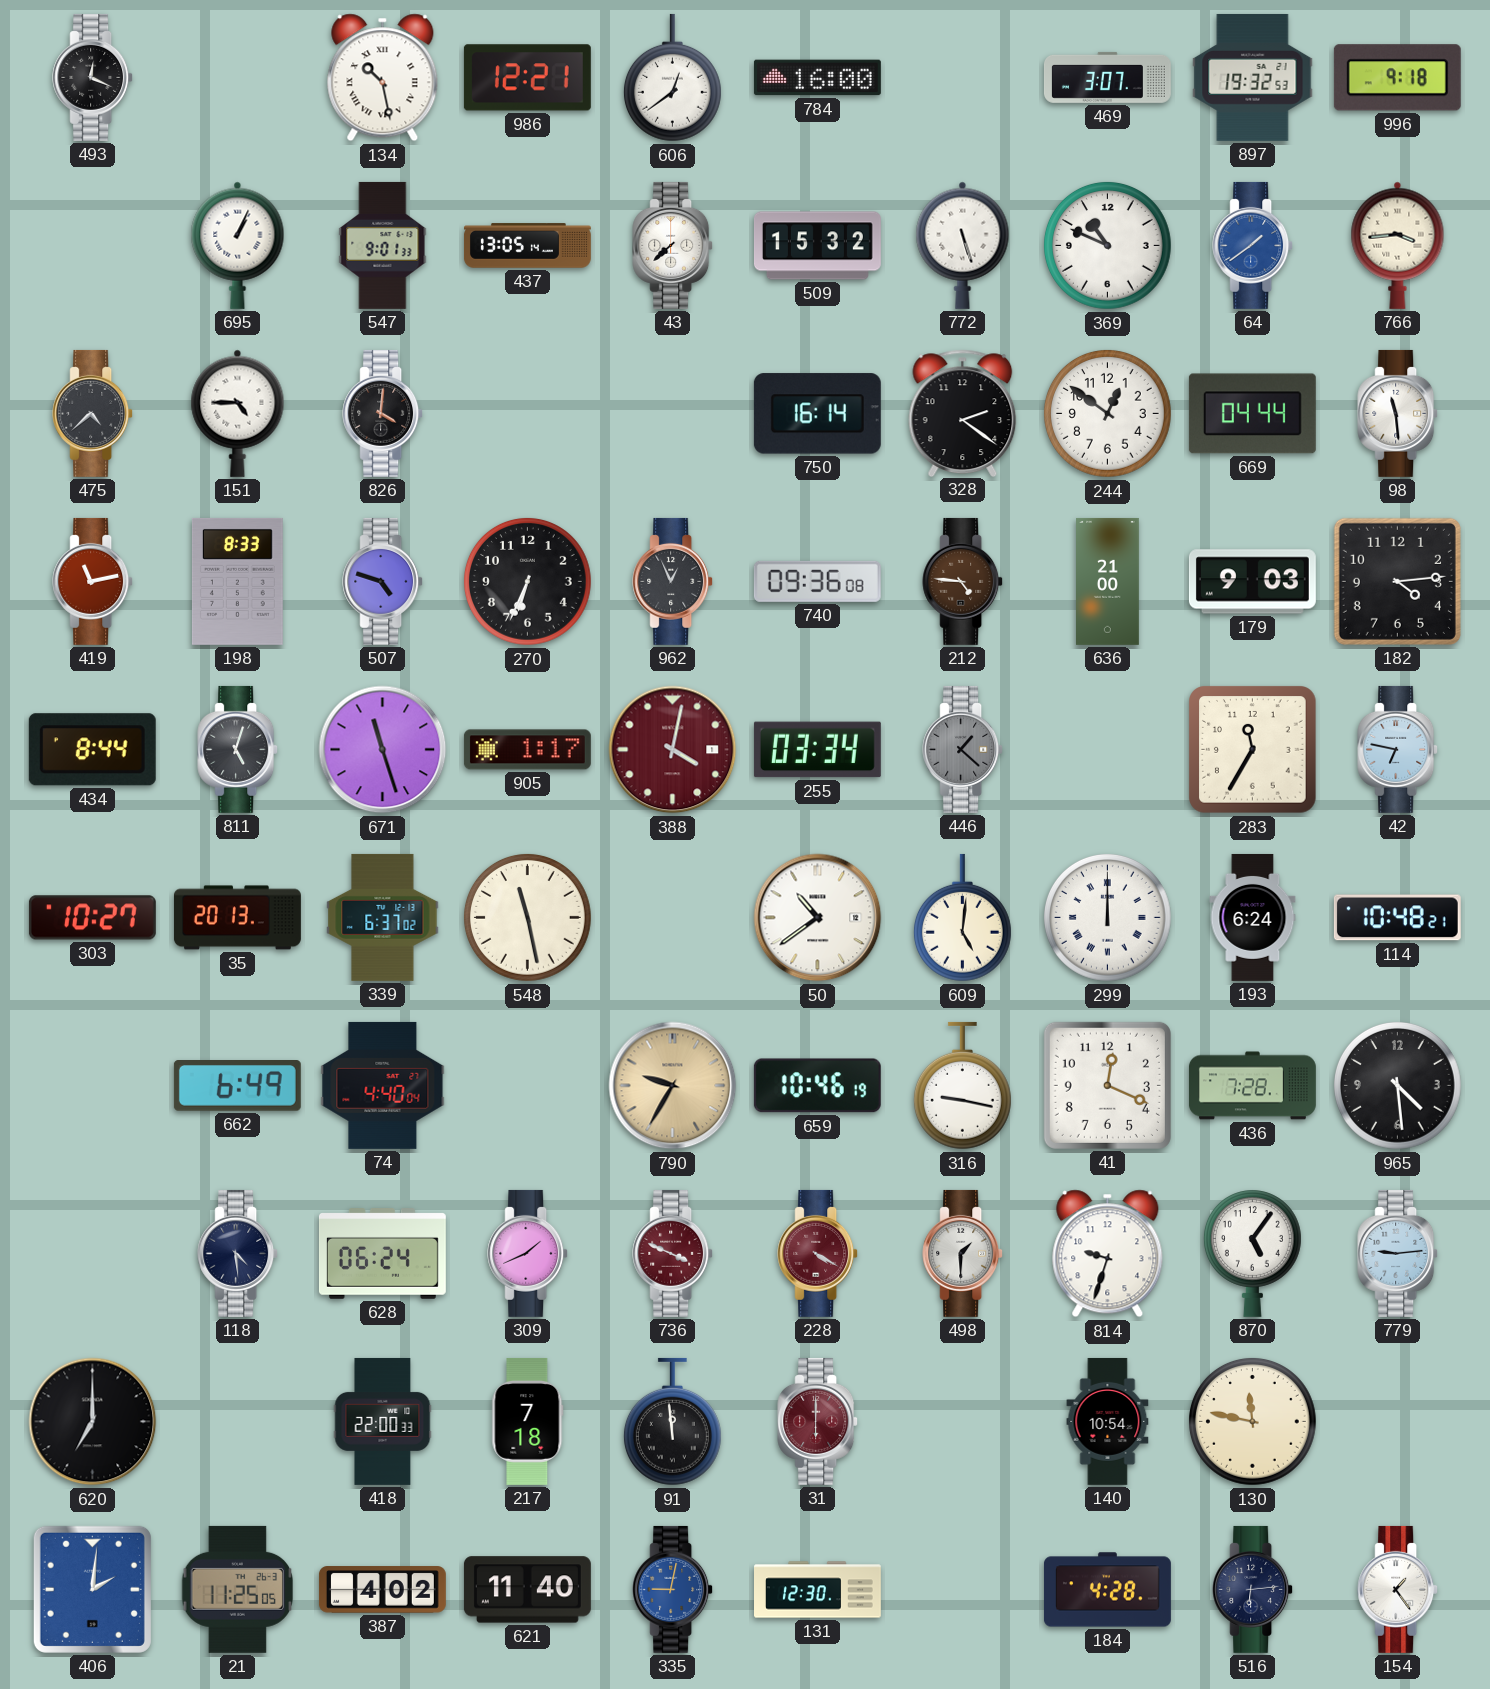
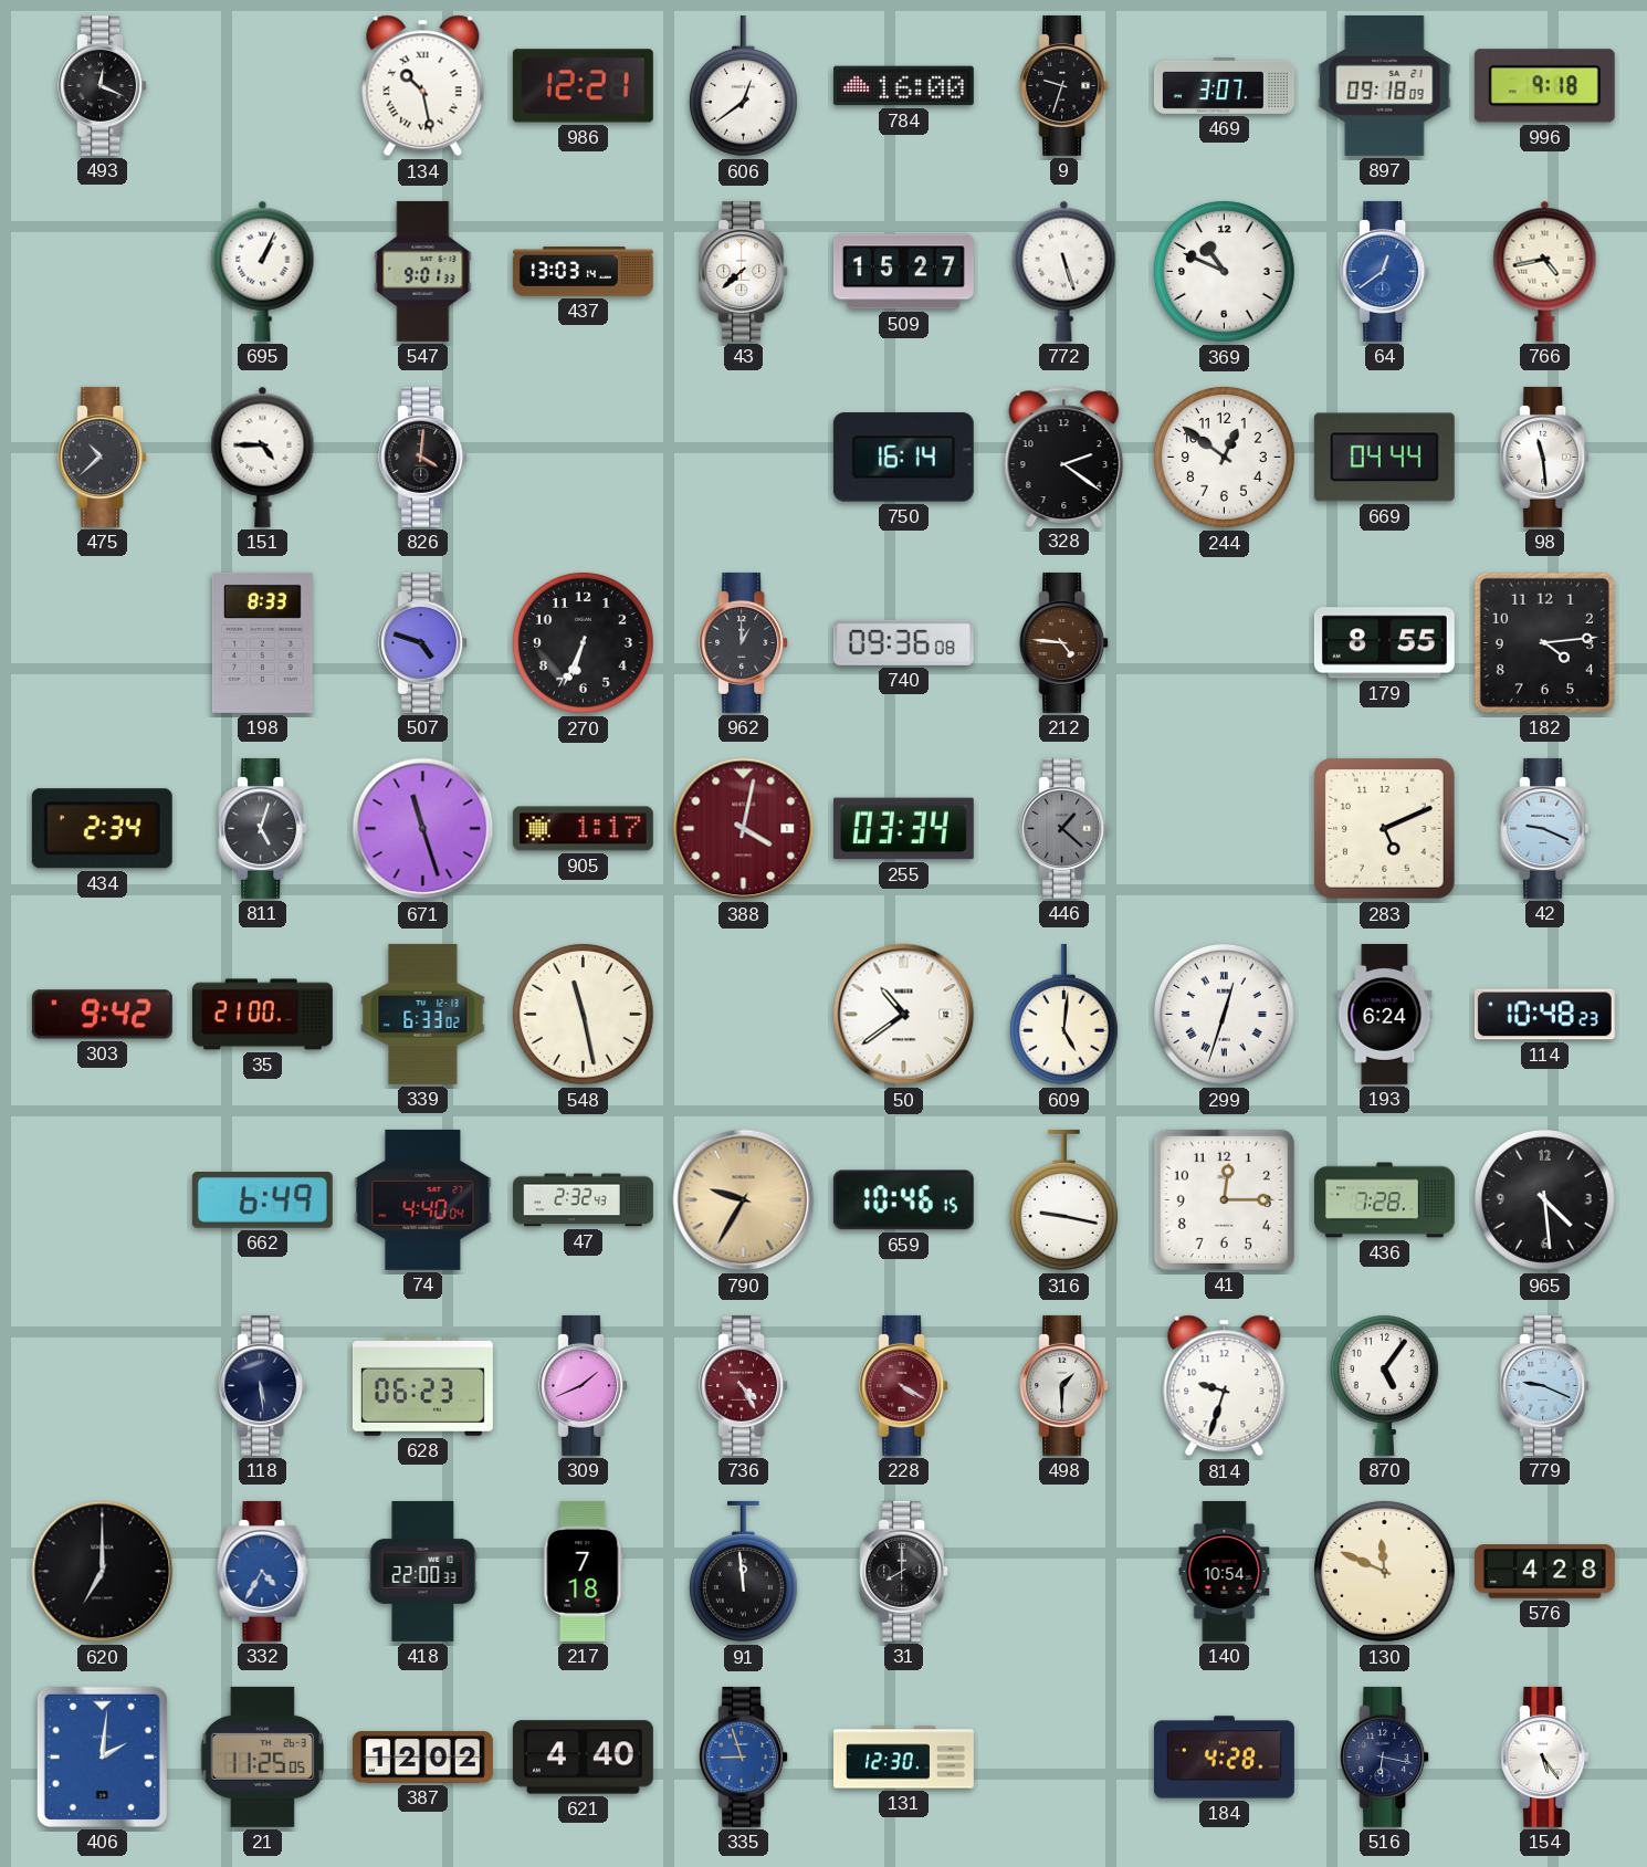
9: none -> 9:33 (1064, 85)
897: 19:32 -> 09:18 (1385, 85)
437: 13:05 -> 13:03 (583, 272)
509: 15:32 -> 15:27 (903, 272)
64: 1:39 -> 12:39 (1385, 271)
766: 3:44 -> 4:43 (1545, 271)
475: 4:38 -> 10:38 (103, 457)
419: 11:13 -> none (93, 581)
962: 12:56 -> 1:00 (744, 642)
636: 21:00 -> none (1108, 581)
179: 9:03 -> 8:55 (1384, 643)
434: 8:44 -> 2:34 (102, 829)
283: 11:35 -> 5:11 (1385, 829)
42: 6:47 -> 9:19 (1545, 828)
303: 10:27 -> 9:42 (102, 1015)
35: 20:13 -> 21:00 (262, 1015)
339: 6:37 -> 6:33 (423, 1014)
299: 12:00 -> 12:33 (1225, 1015)
114: 10:48:21 -> 10:48:23 (1544, 1015)
47: none -> 2:32 (584, 1200)
659: 10:46:19 -> 10:46:15 (903, 1200)
41: 12:19 -> 12:15 (1224, 1199)
118: 4:29 -> 5:29 (263, 1385)
628: 06:24 -> 06:23 (422, 1386)
736: 3:49 -> 4:25 (744, 1385)
779: 9:14 -> 9:19 (1545, 1385)
332: none -> 4:35 (263, 1571)
31: 6:00 -> 8:00 (904, 1571)
31 dial: burgundy -> black (904, 1571)
130: 11:47 -> 11:49 (1385, 1572)
576: none -> 4:28 (1544, 1572)
387: 4:02 -> 12:02 (422, 1758)
621: 11:40 -> 4:40 (583, 1758)
335: 9:02 -> 8:57 (744, 1756)
516: 6:14 -> 6:17 (1385, 1756)
154: 1:24 -> 5:24 (1545, 1756)
